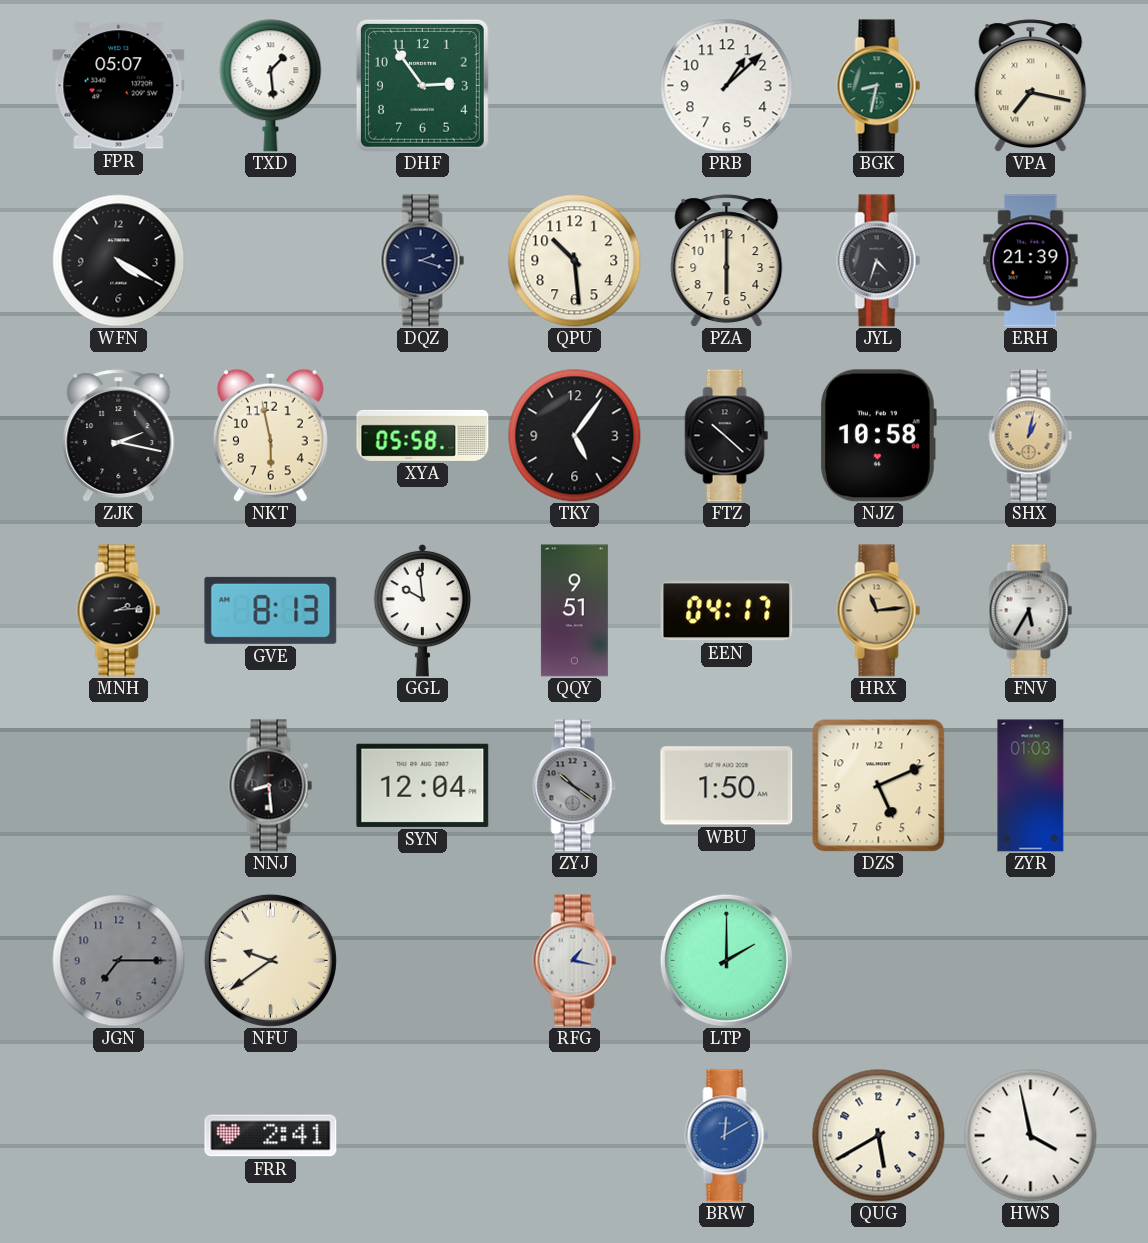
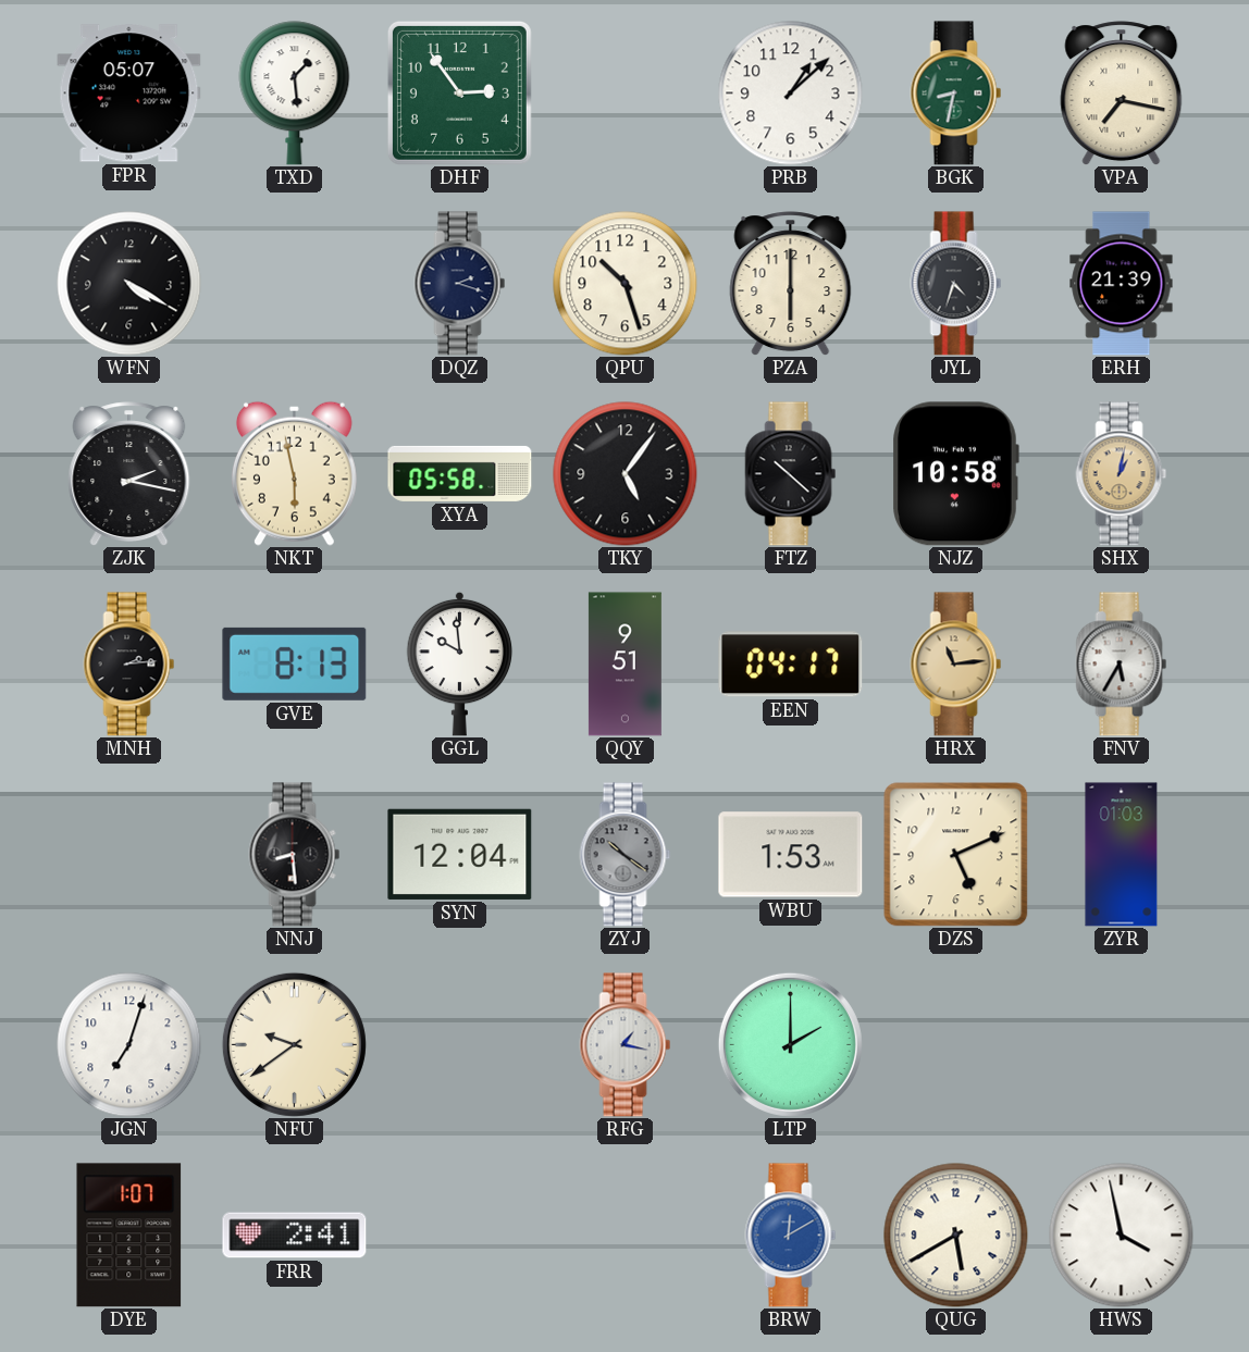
QPU: 10:29 -> 10:27 (626, 284)
WBU: 1:50 -> 1:53 (791, 855)
JGN: 7:15 -> 7:03 (129, 1045)
JGN dial: grey -> white (129, 1045)
DYE: none -> 1:07 (129, 1236)
